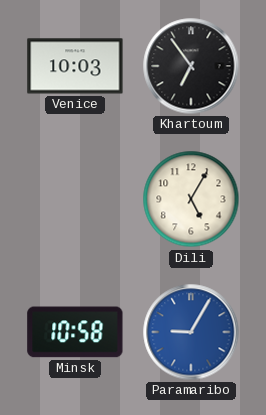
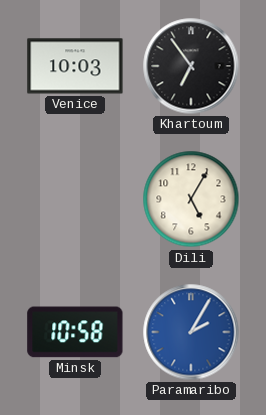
Paramaribo: 9:05 -> 2:05 (191, 332)
